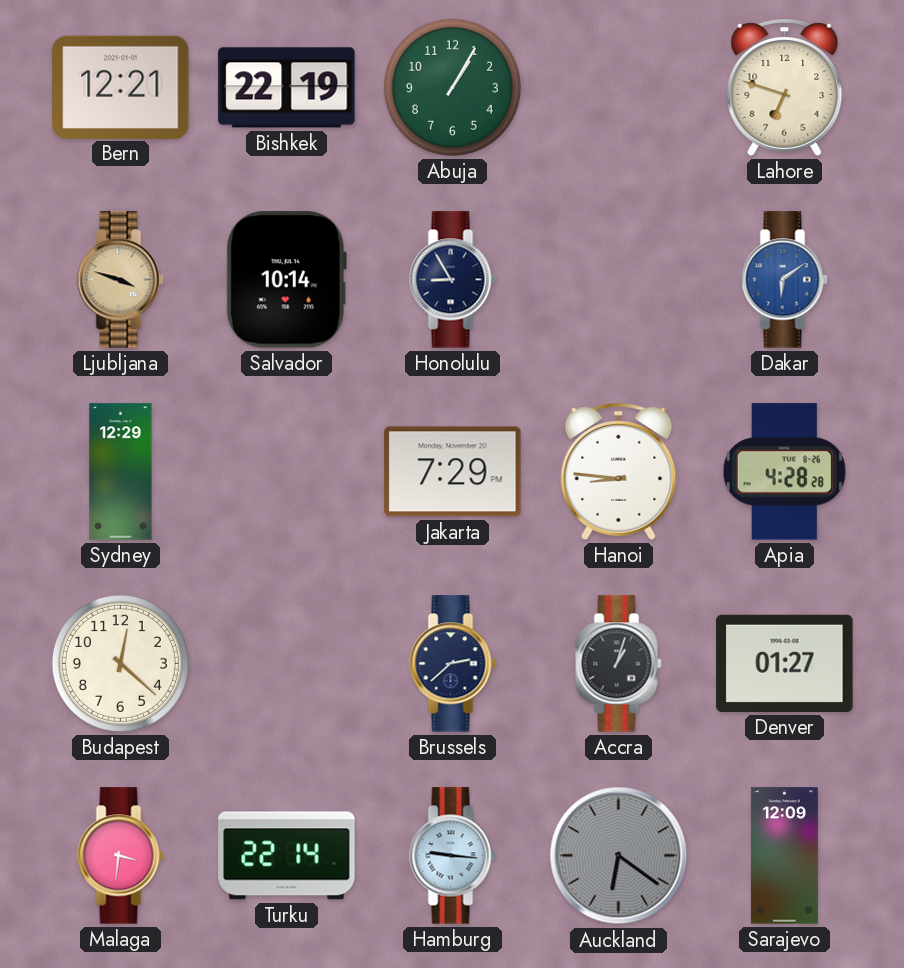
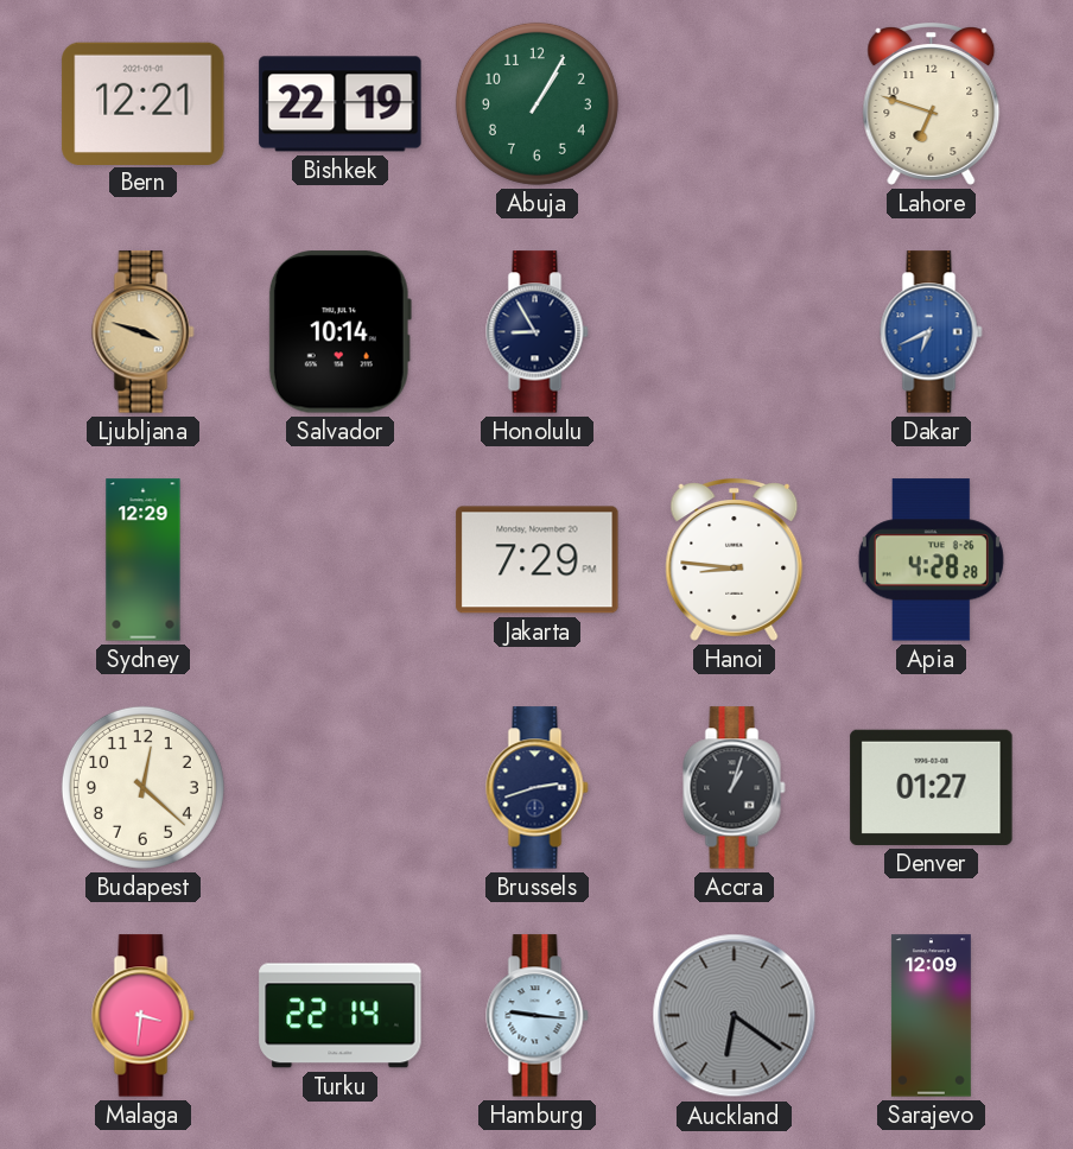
Dakar: 6:09 -> 6:41 (932, 332)
Brussels: 2:38 -> 2:42 (538, 788)
